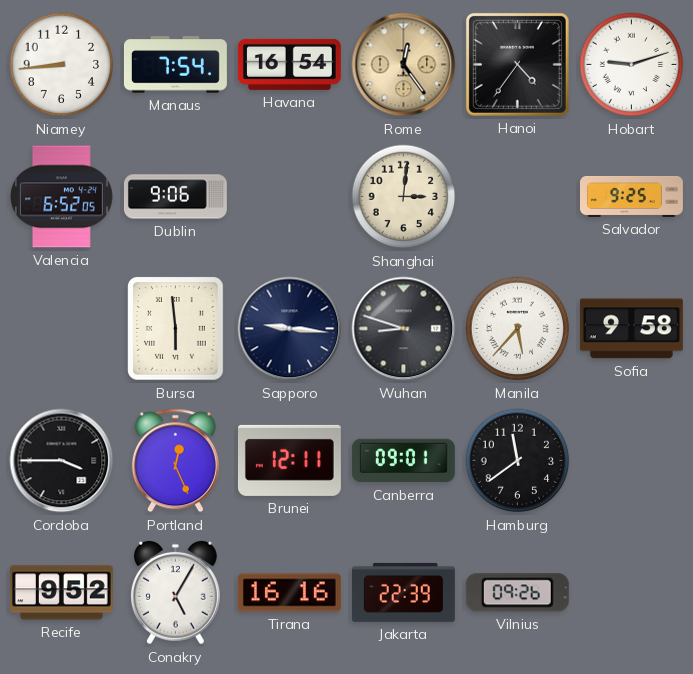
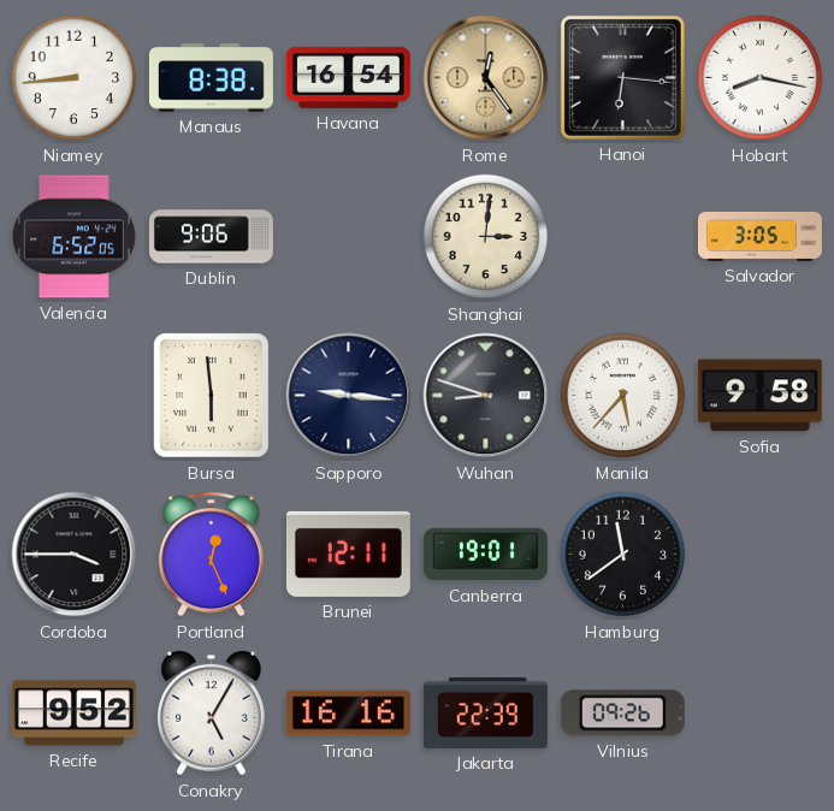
Manaus: 7:54 -> 8:38 (211, 78)
Hanoi: 4:36 -> 6:16 (622, 77)
Hobart: 9:12 -> 8:17 (761, 78)
Salvador: 9:25 -> 3:05 (761, 236)
Canberra: 09:01 -> 19:01 (485, 555)
